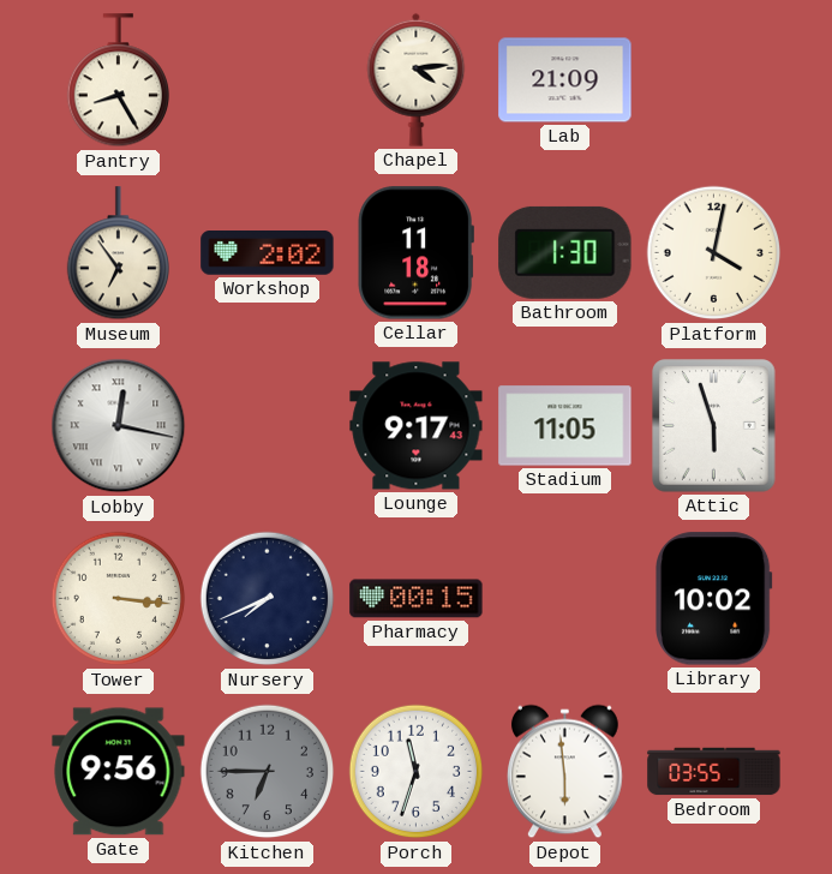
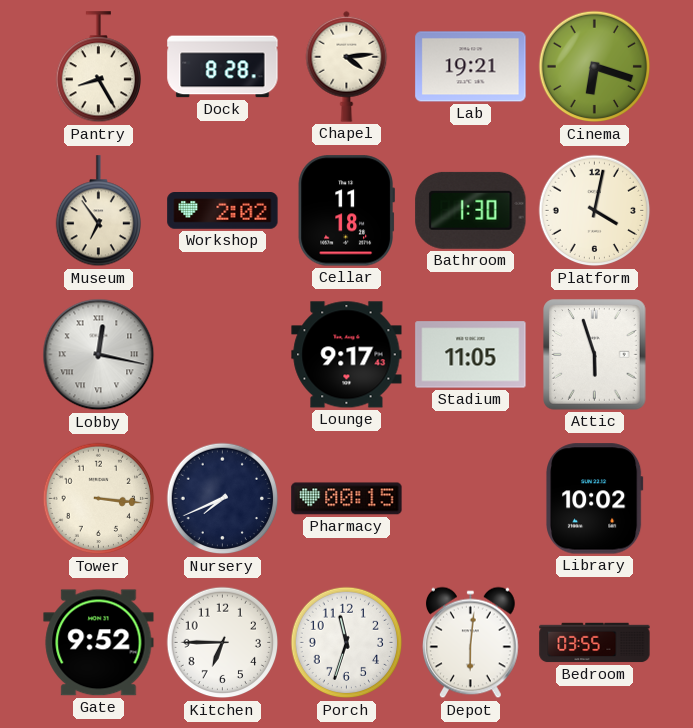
Dock: none -> 8:28 (223, 67)
Lab: 21:09 -> 19:21 (471, 67)
Cinema: none -> 6:18 (595, 67)
Gate: 9:56 -> 9:52 (99, 643)
Kitchen dial: grey -> white (223, 643)
Depot: 5:59 -> 6:01 (471, 643)
